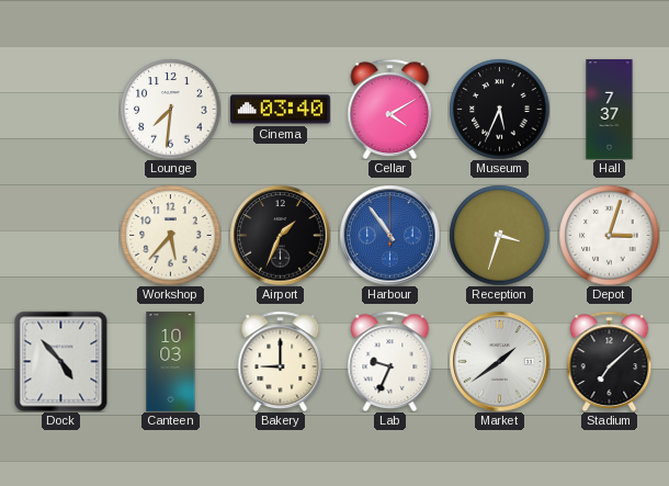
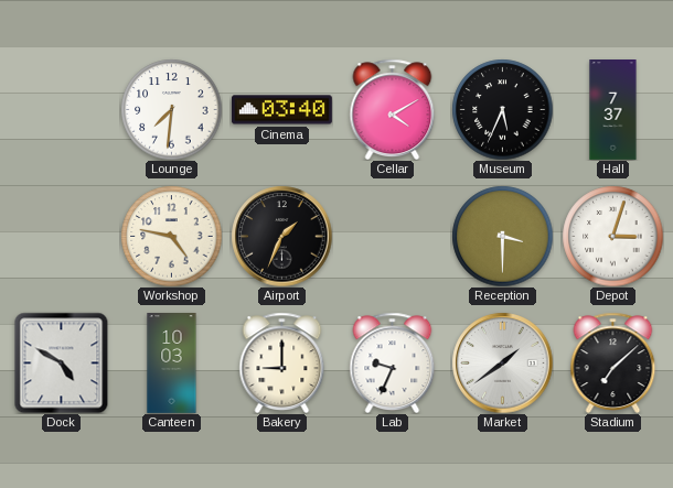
Workshop: 5:37 -> 4:47 (171, 236)
Harbour: 10:54 -> none (389, 235)
Reception: 3:33 -> 3:30 (502, 236)
Dock: 4:53 -> 4:50 (62, 362)
